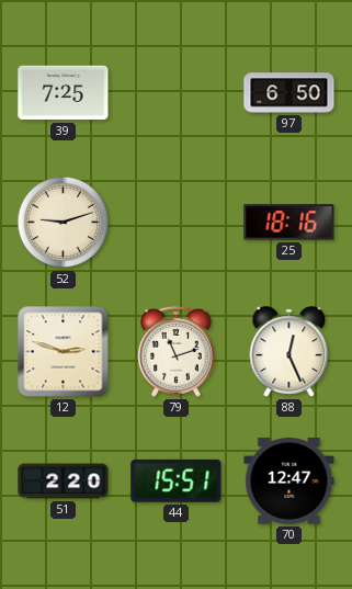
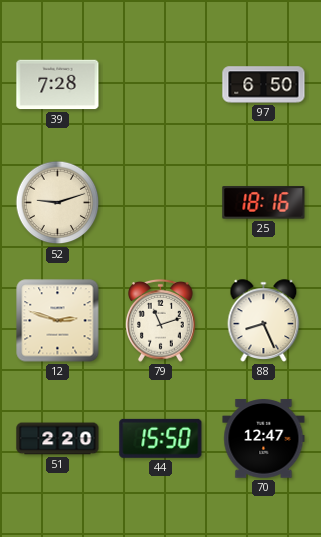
39: 7:25 -> 7:28 (58, 85)
88: 12:26 -> 8:26 (264, 321)
44: 15:51 -> 15:50 (161, 438)
